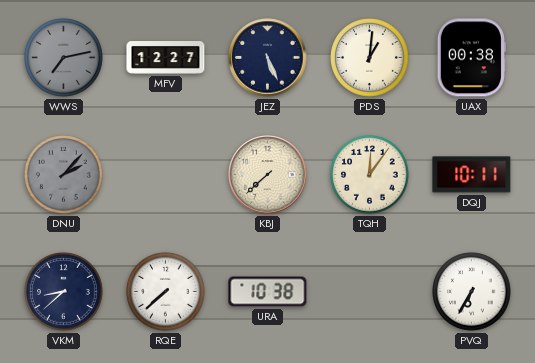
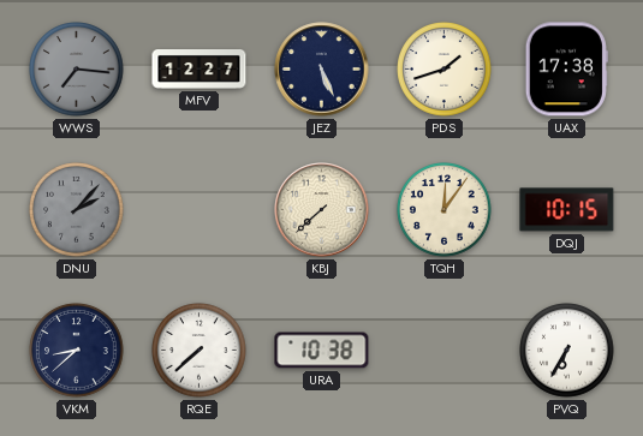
WWS: 7:13 -> 7:16 (77, 70)
PDS: 1:01 -> 1:42 (445, 70)
UAX: 00:38 -> 17:38 (566, 70)
DQJ: 10:11 -> 10:15 (567, 210)
